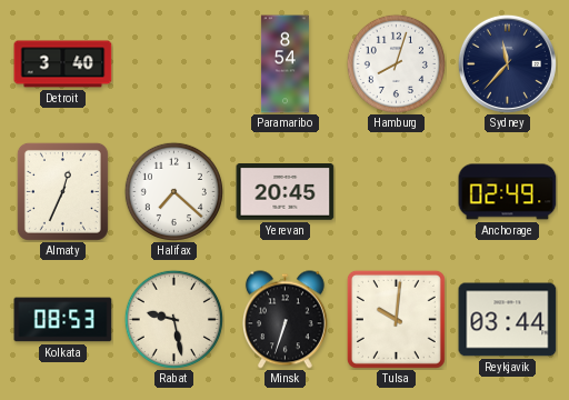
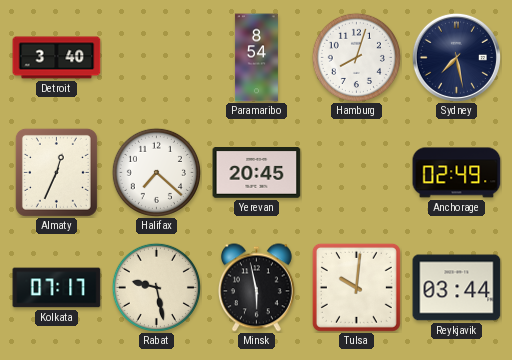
Sydney: 11:37 -> 7:28 (456, 57)
Kolkata: 08:53 -> 07:17 (57, 288)
Minsk: 6:33 -> 5:58 (256, 288)
